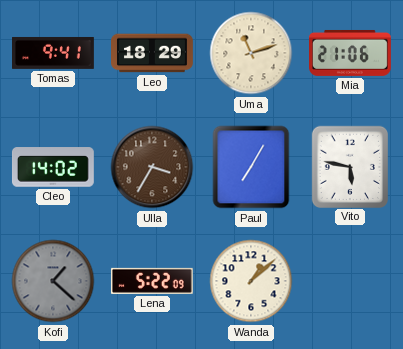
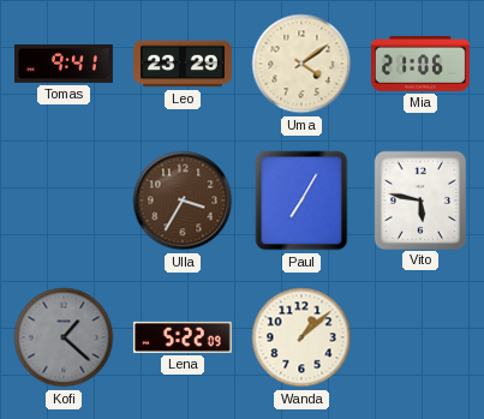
Leo: 18:29 -> 23:29 (184, 64)
Uma: 11:12 -> 4:09 (301, 64)
Cleo: 14:02 -> none (53, 167)
